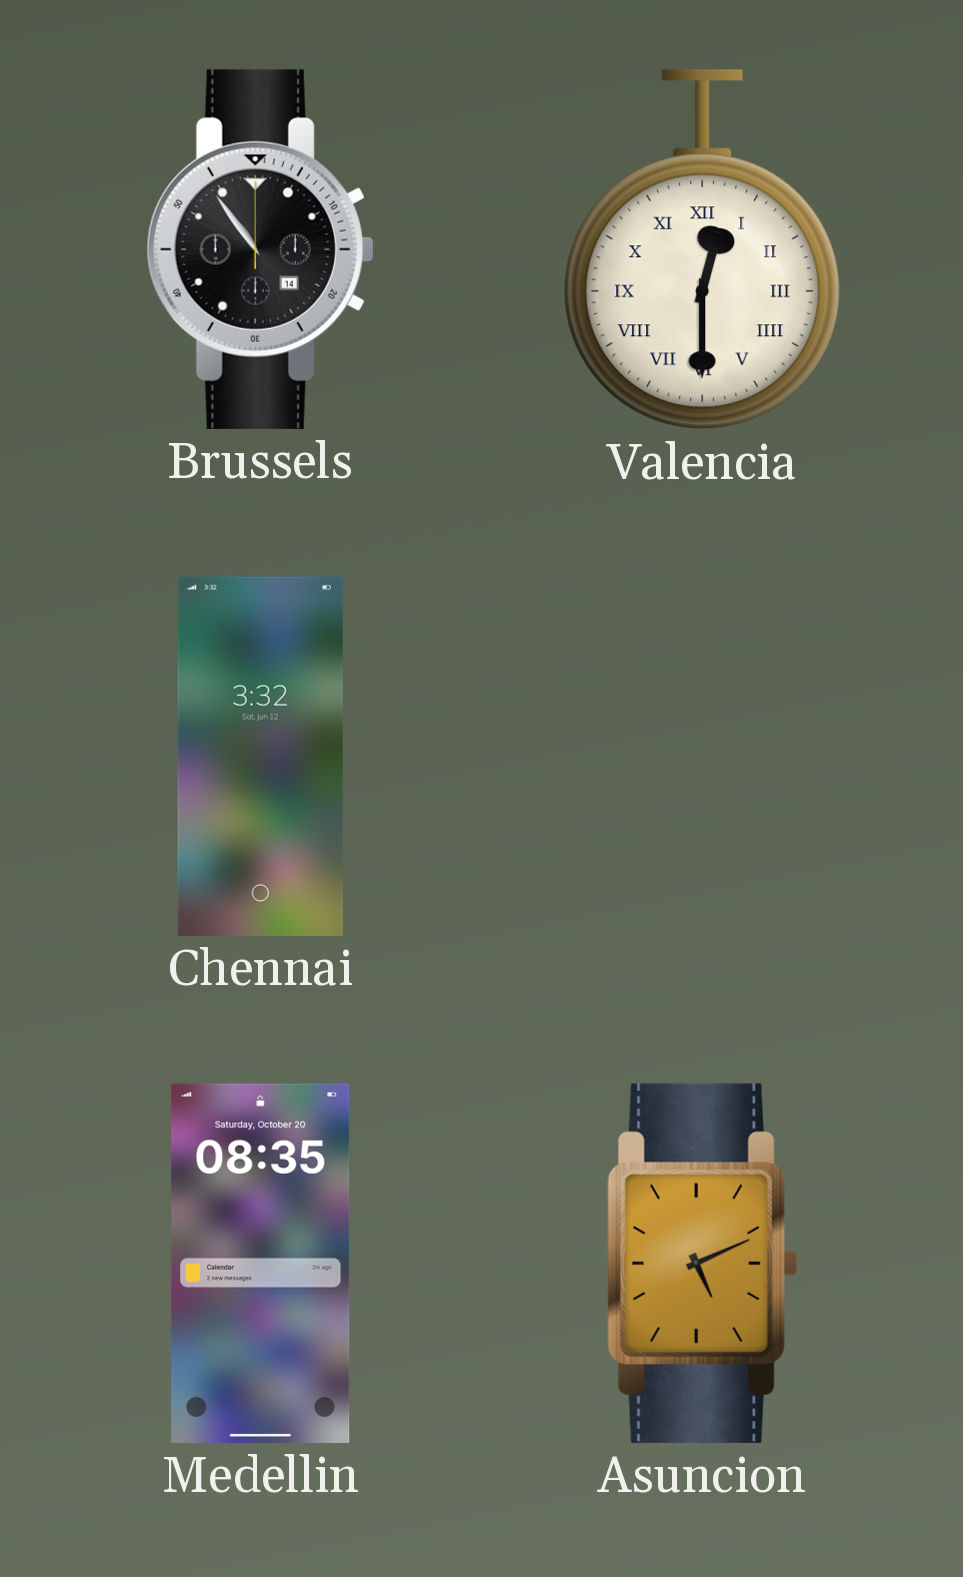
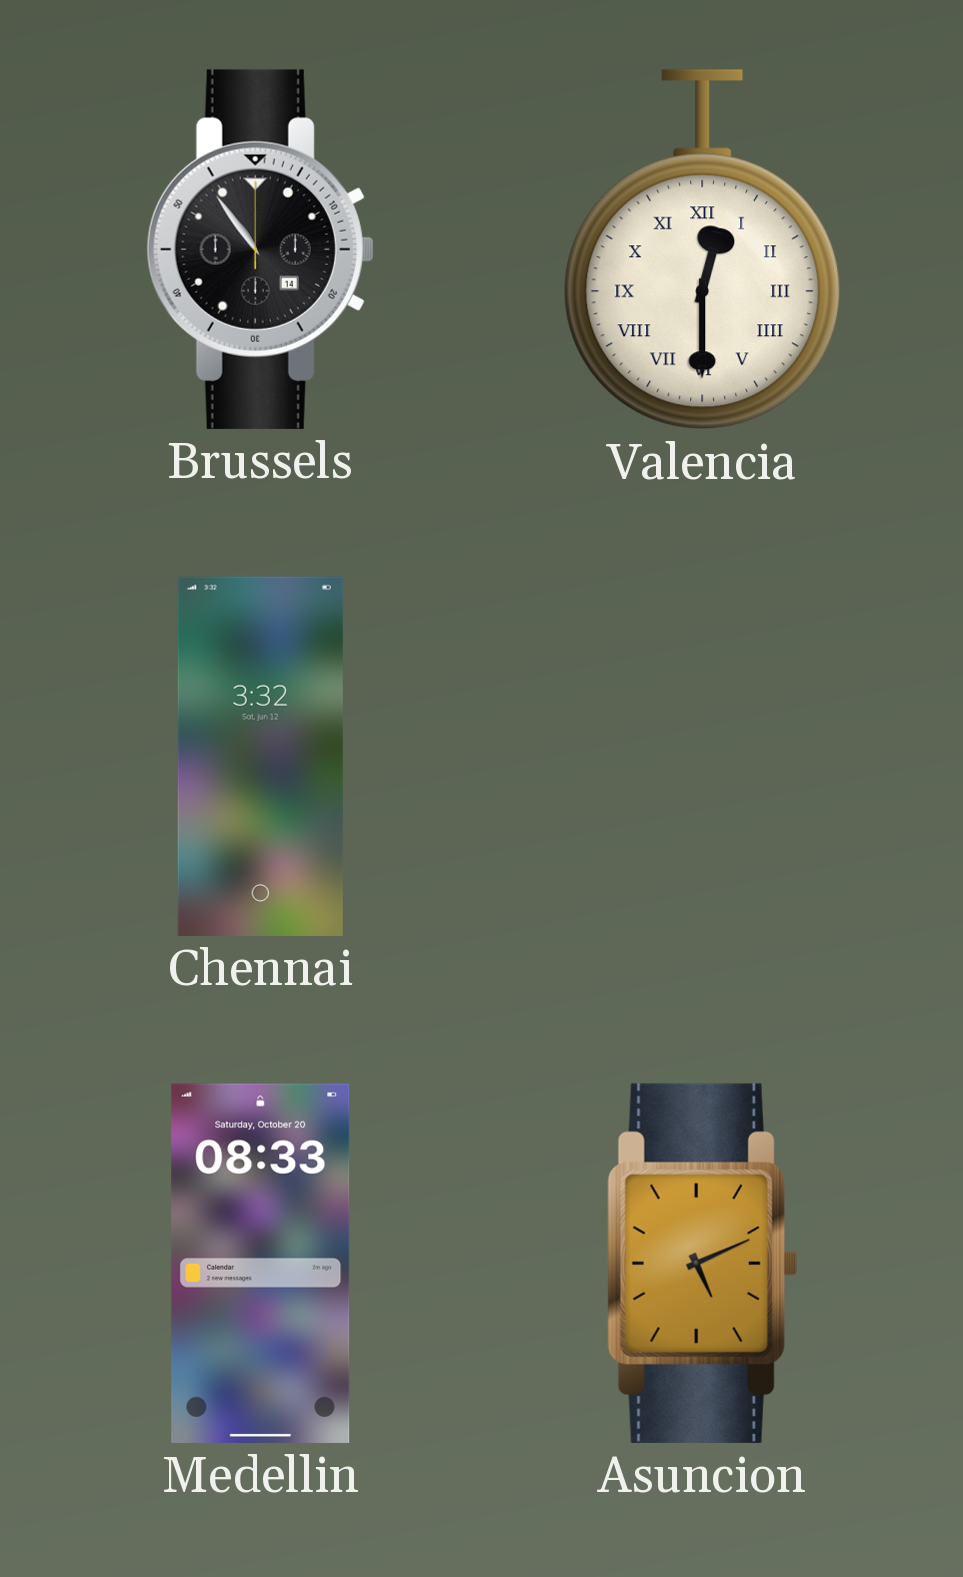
Medellin: 08:35 -> 08:33 (261, 1263)
